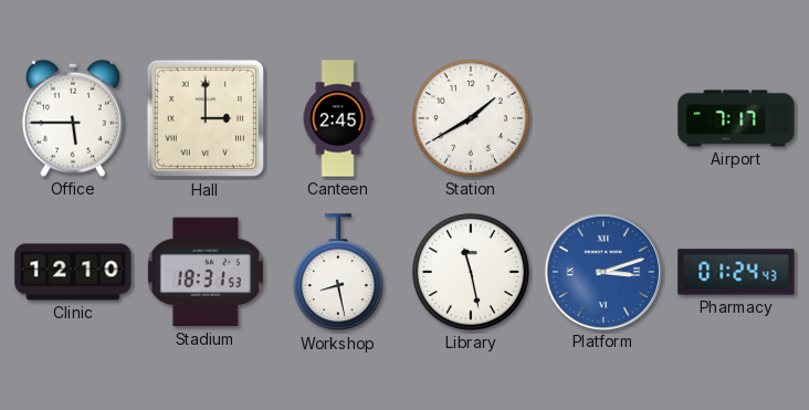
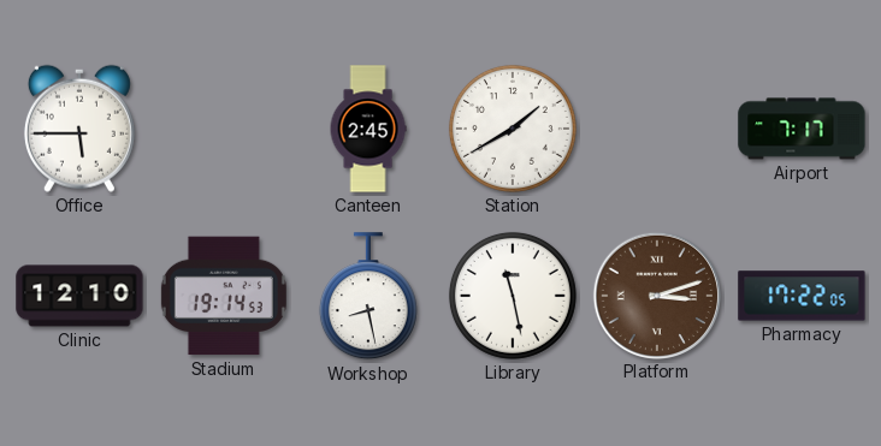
Hall: 3:00 -> none (206, 118)
Stadium: 18:31 -> 19:14 (224, 296)
Platform dial: blue -> brown (656, 295)
Pharmacy: 01:24 -> 17:22 (802, 296)
